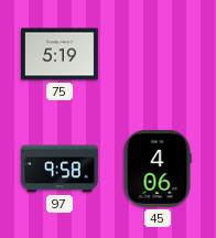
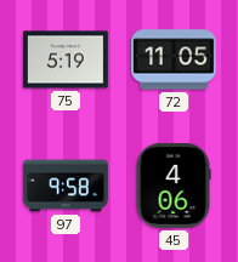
72: none -> 11:05 (175, 59)
